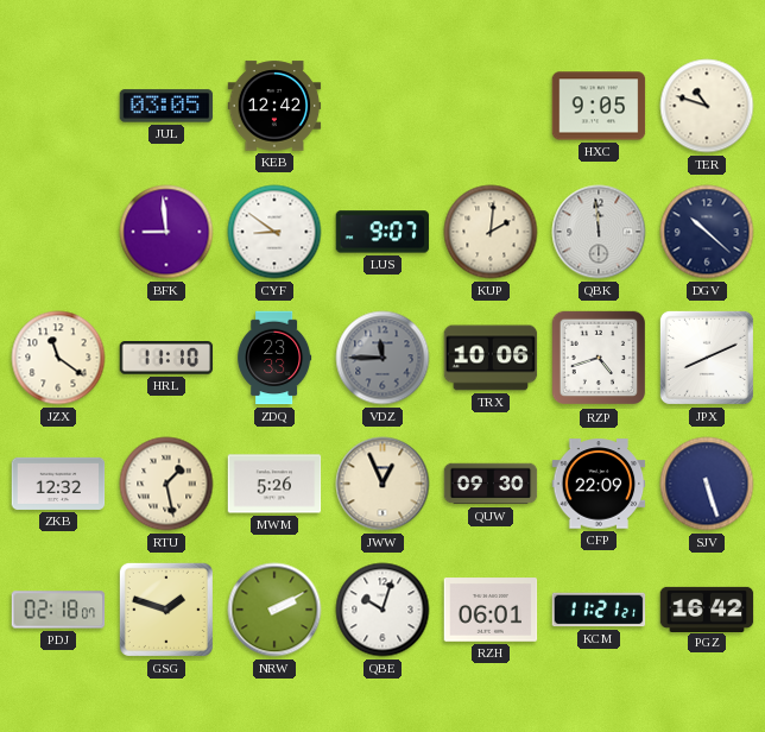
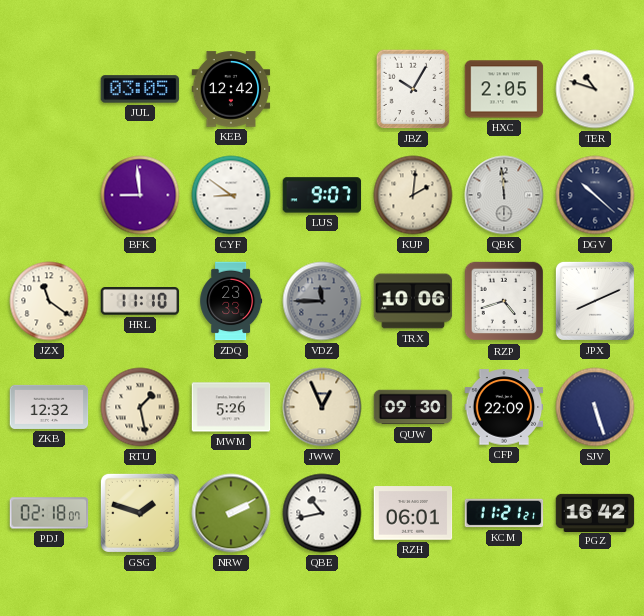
JBZ: none -> 10:05 (413, 89)
HXC: 9:05 -> 2:05 (504, 89)
QBE: 10:03 -> 10:43 (322, 513)
